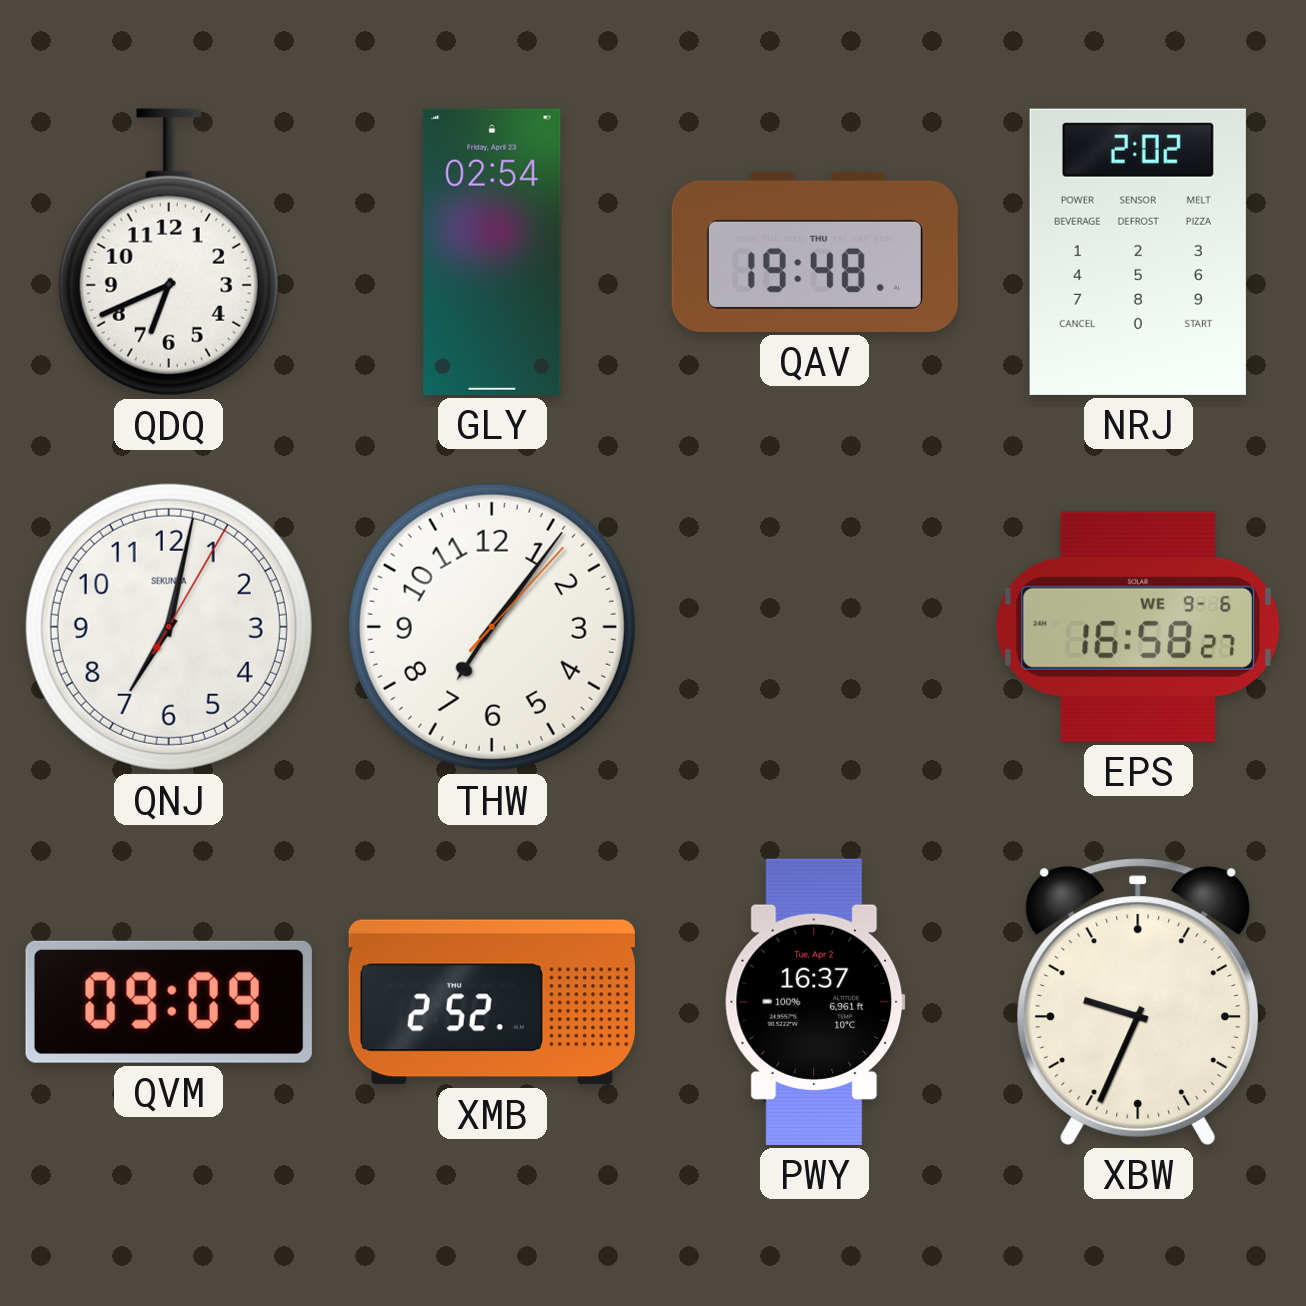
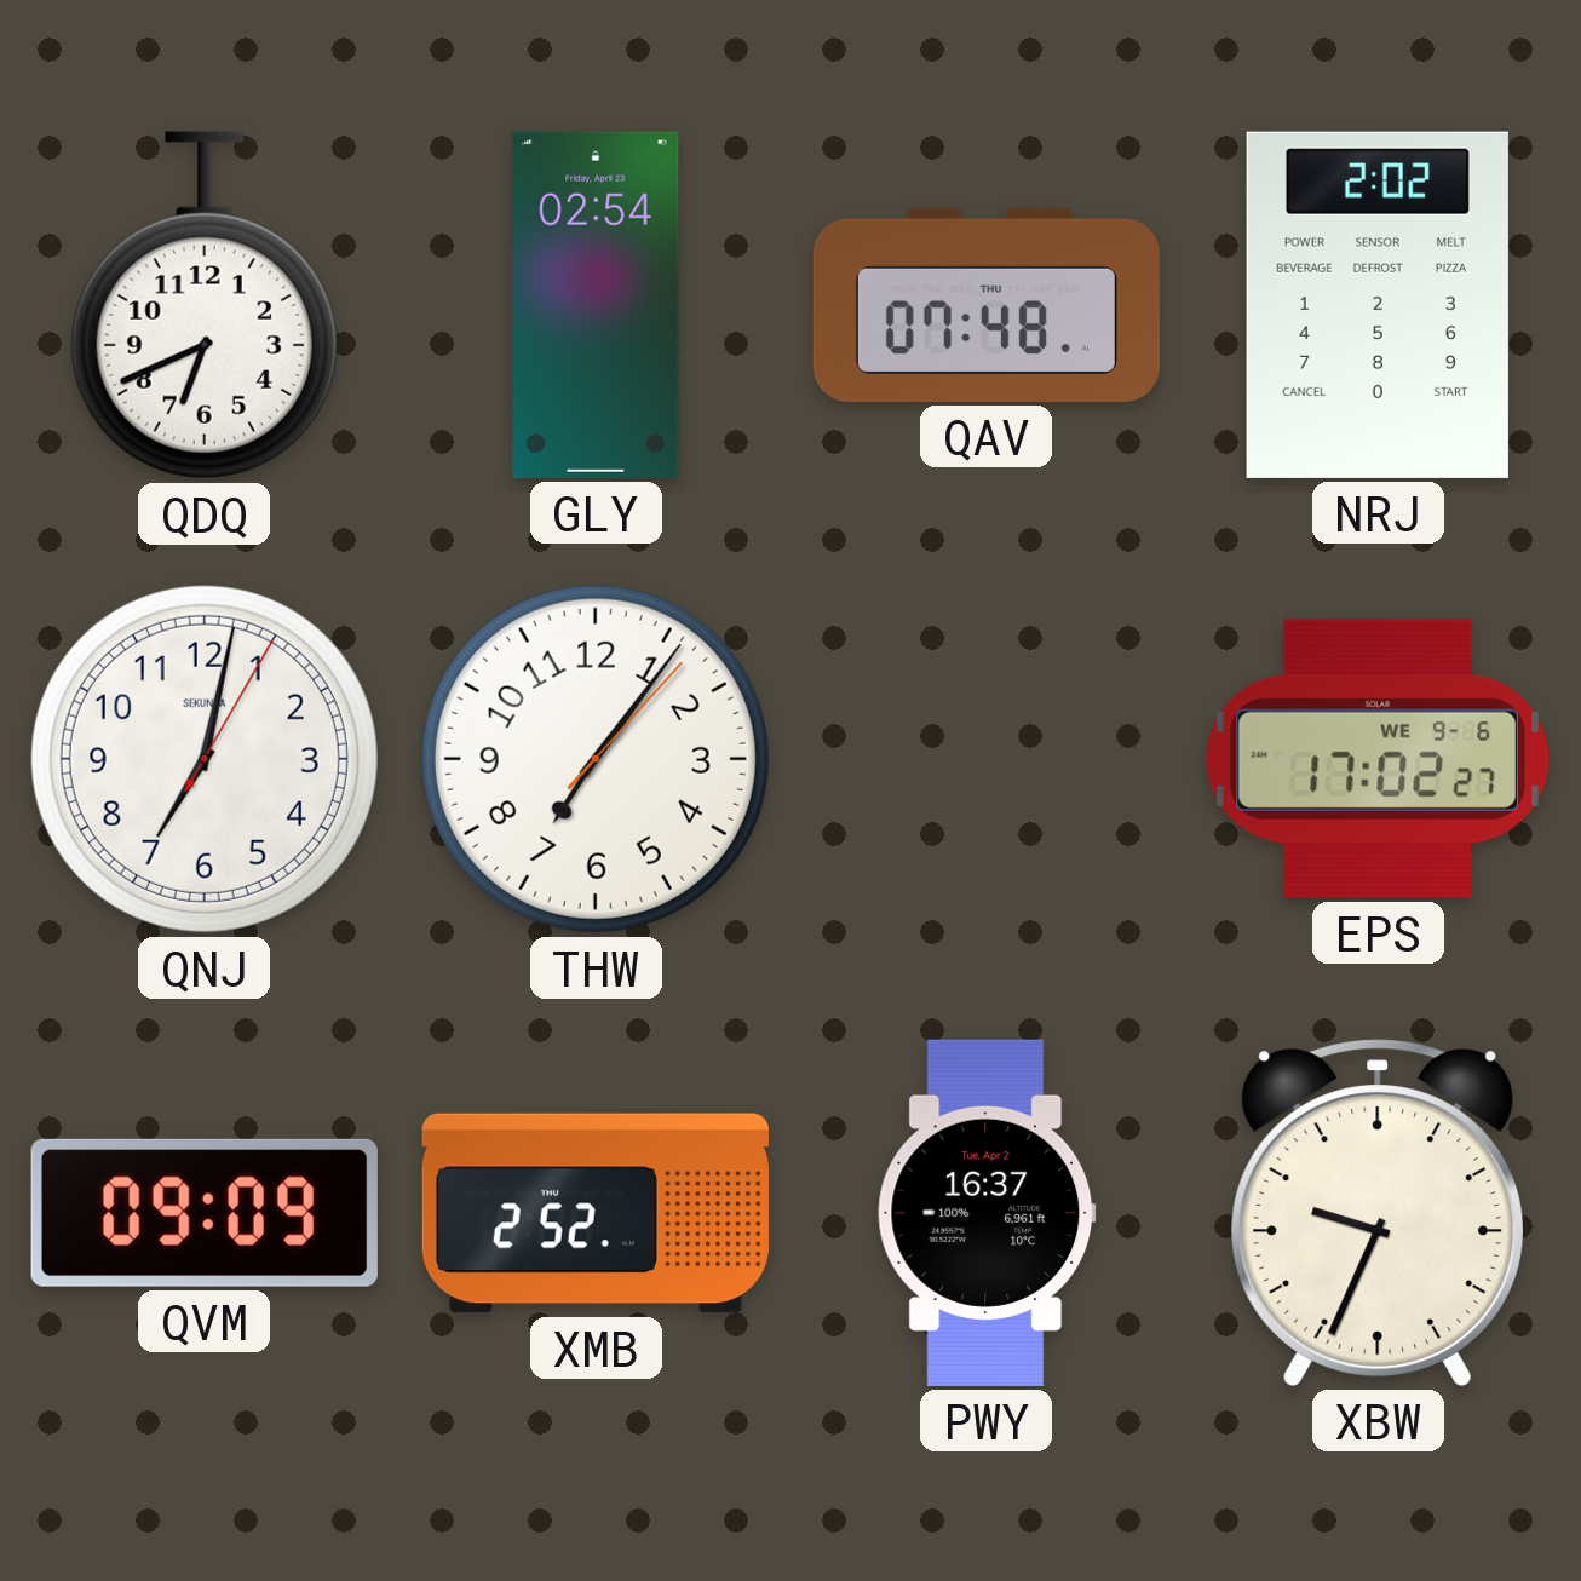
QAV: 19:48 -> 07:48 (987, 305)
EPS: 16:58 -> 17:02 (1376, 759)
